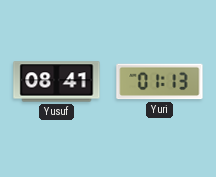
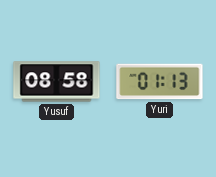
Yusuf: 08:41 -> 08:58 (57, 82)
